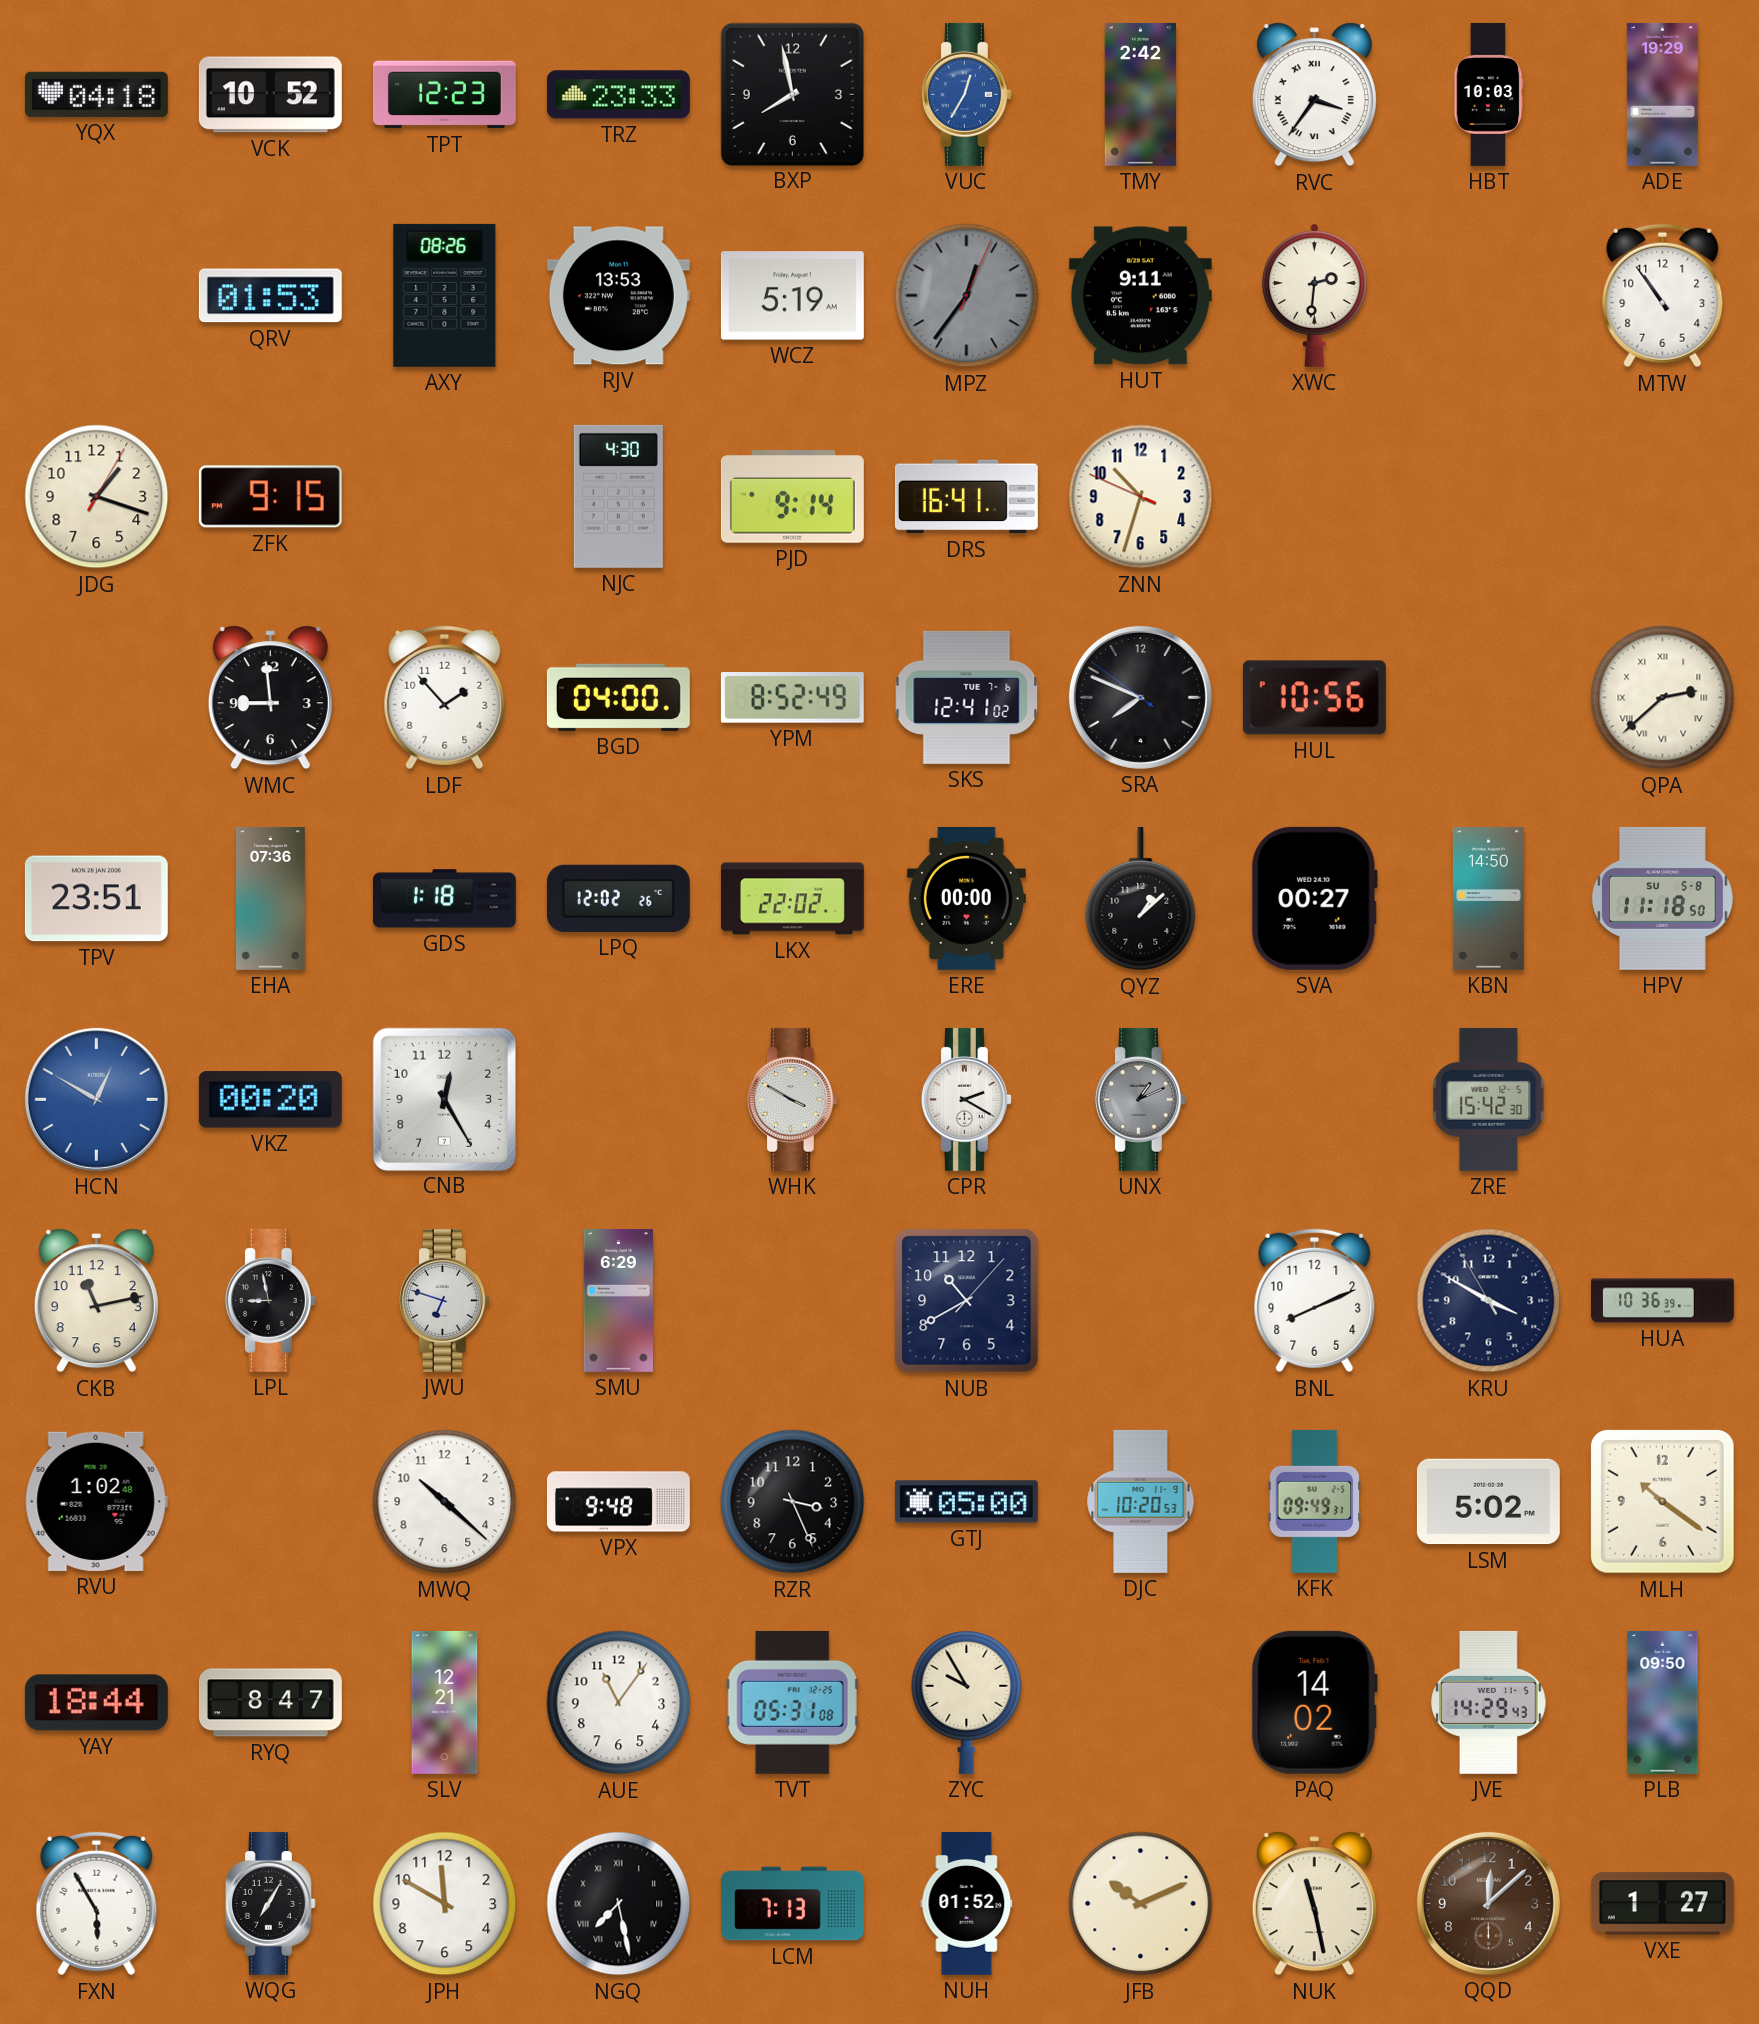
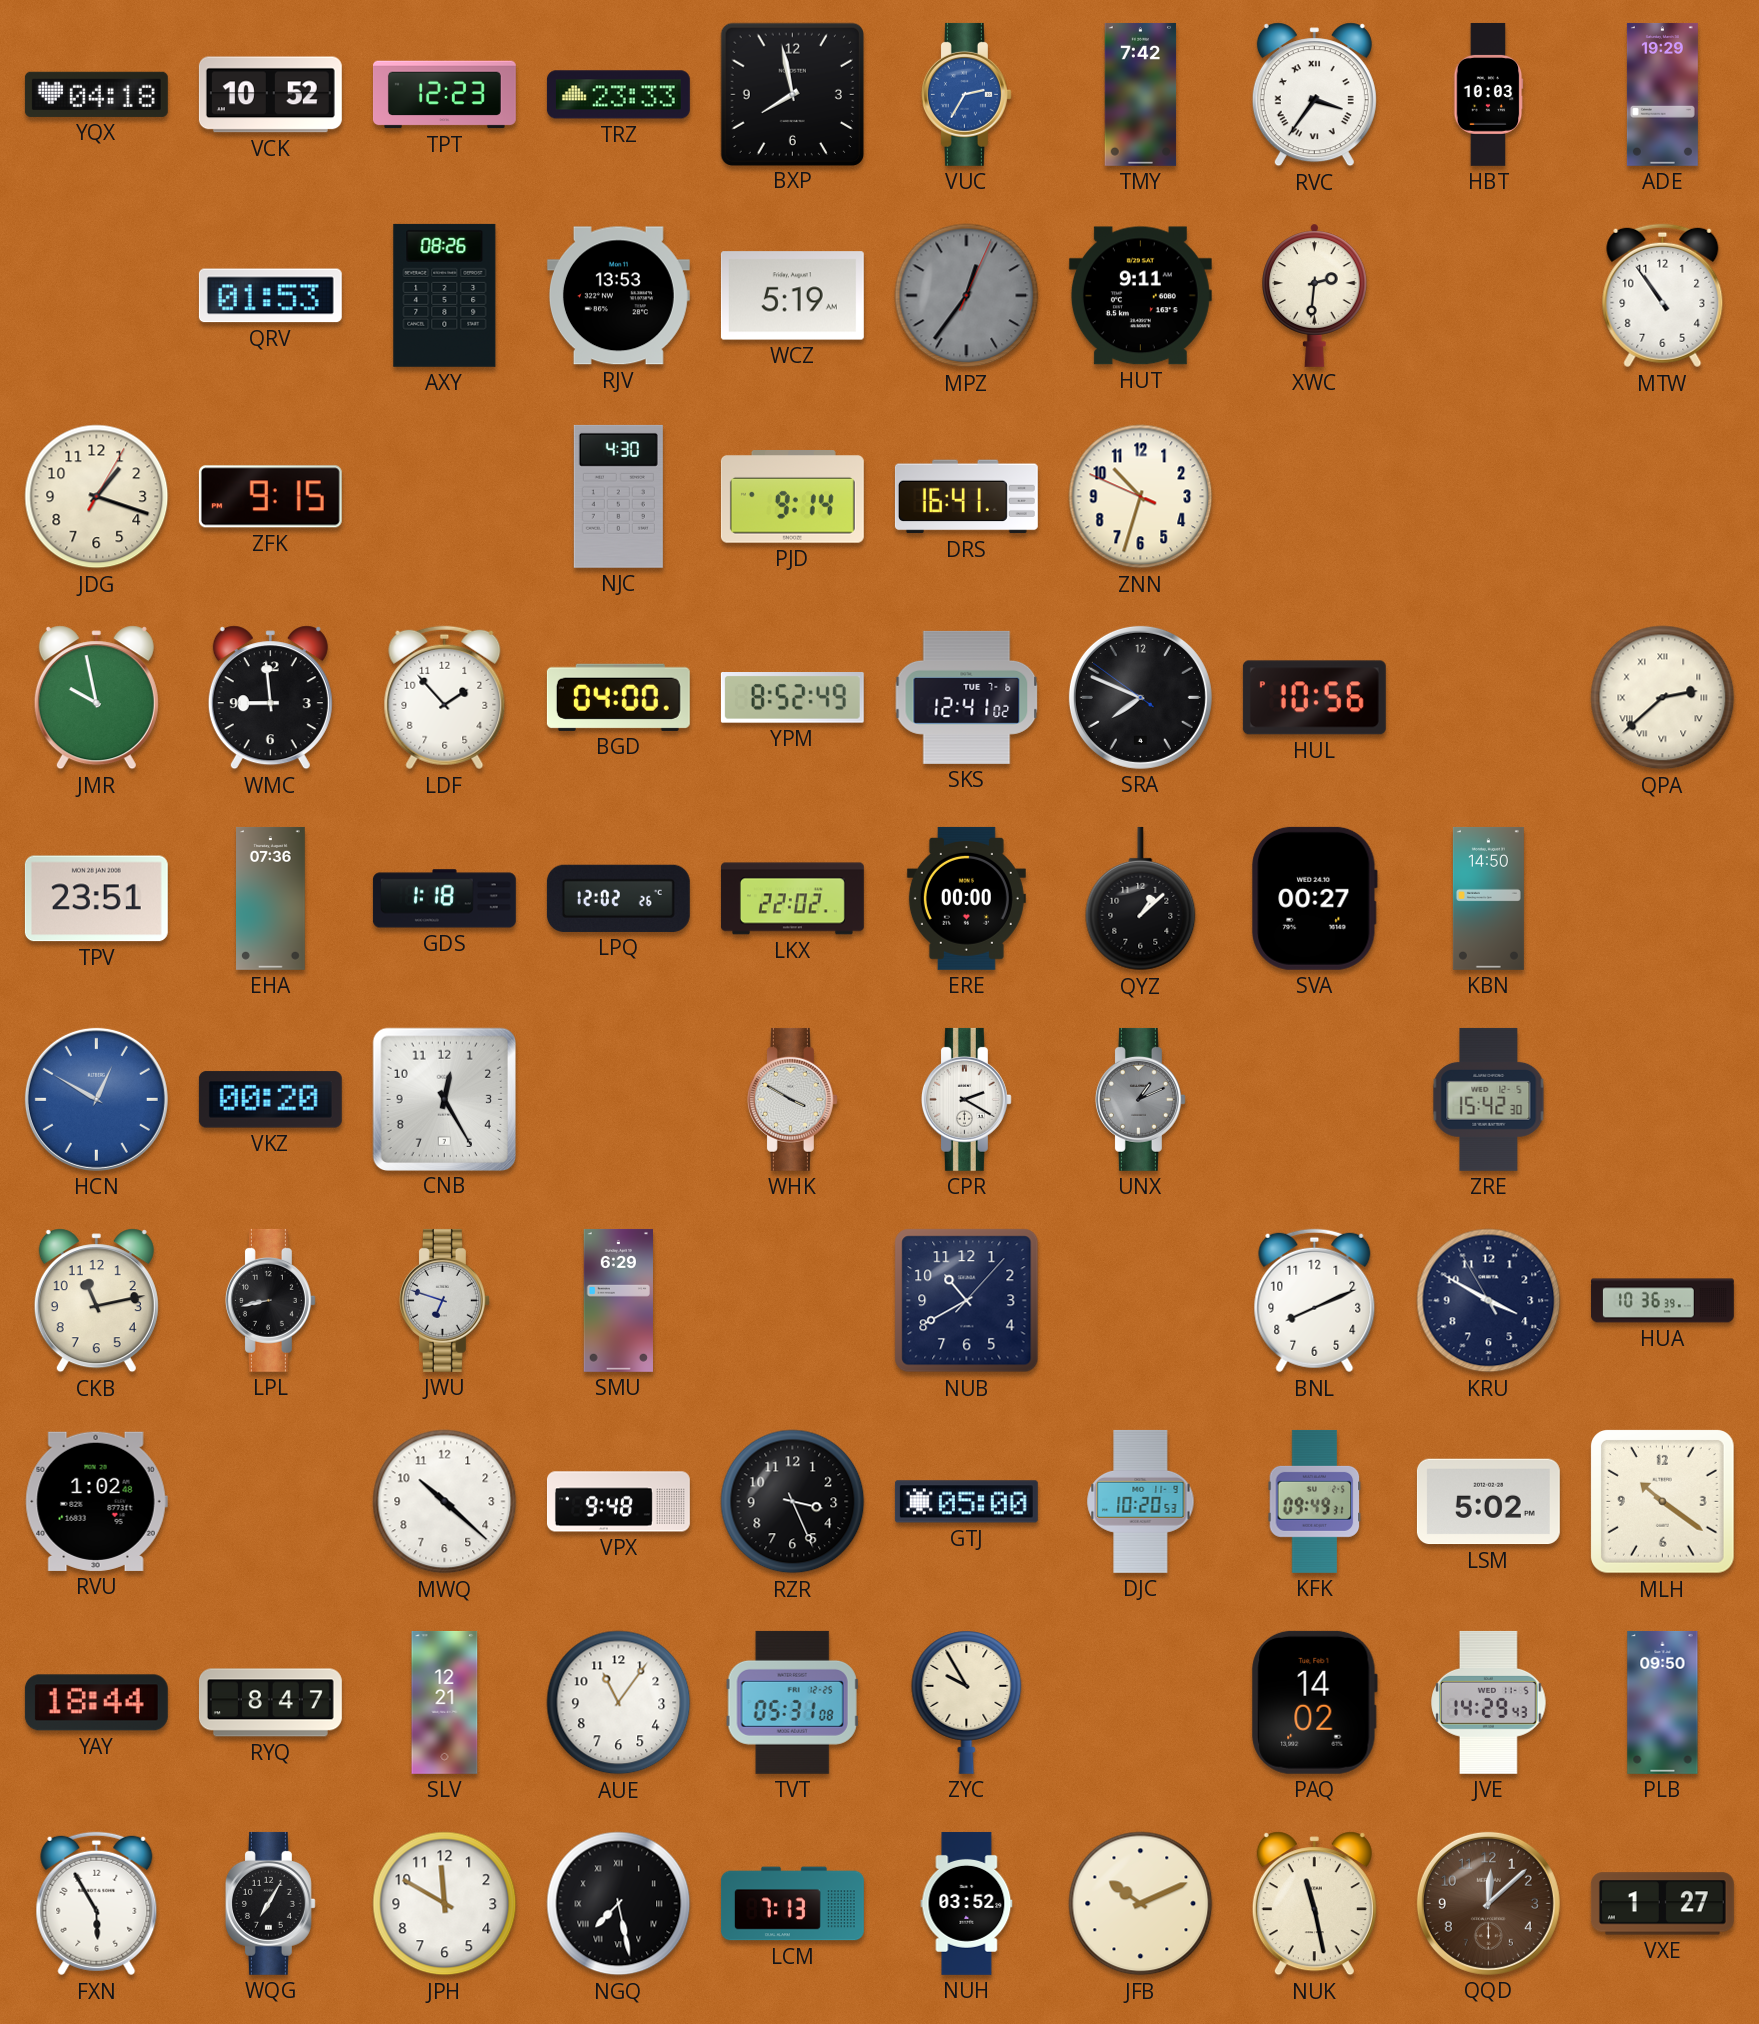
VUC: 12:35 -> 2:35 (966, 94)
TMY: 2:42 -> 7:42 (1141, 94)
JMR: none -> 9:58 (96, 698)
HPV: 11:18 -> none (1662, 898)
LPL: 8:58 -> 8:43 (270, 1300)
NUH: 01:52 -> 03:52 (967, 1903)
